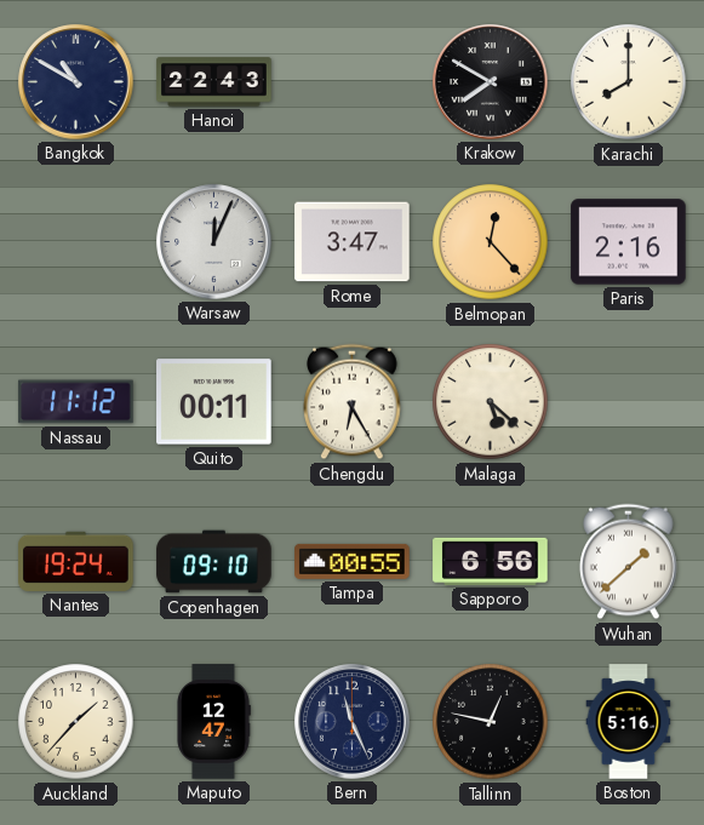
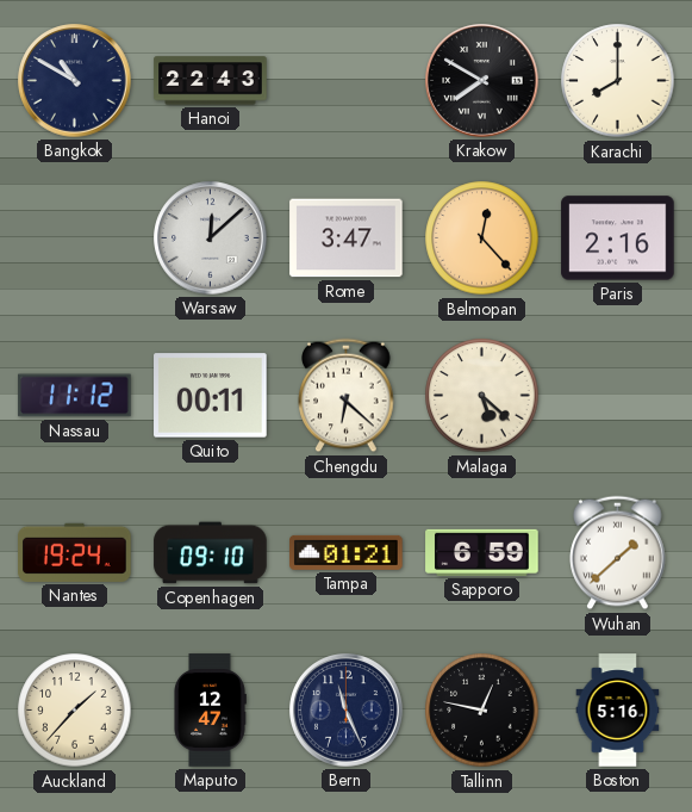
Warsaw: 12:04 -> 12:08 (211, 238)
Chengdu: 6:25 -> 6:22 (347, 396)
Tampa: 00:55 -> 01:21 (347, 552)
Sapporo: 6:56 -> 6:59 (482, 552)
